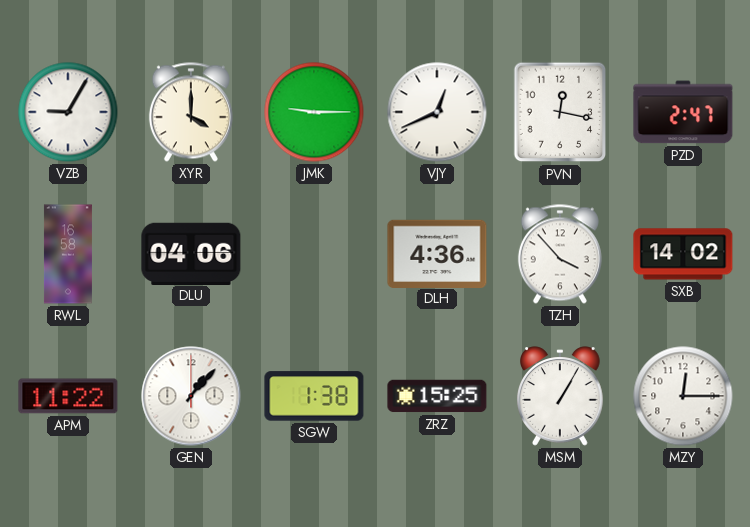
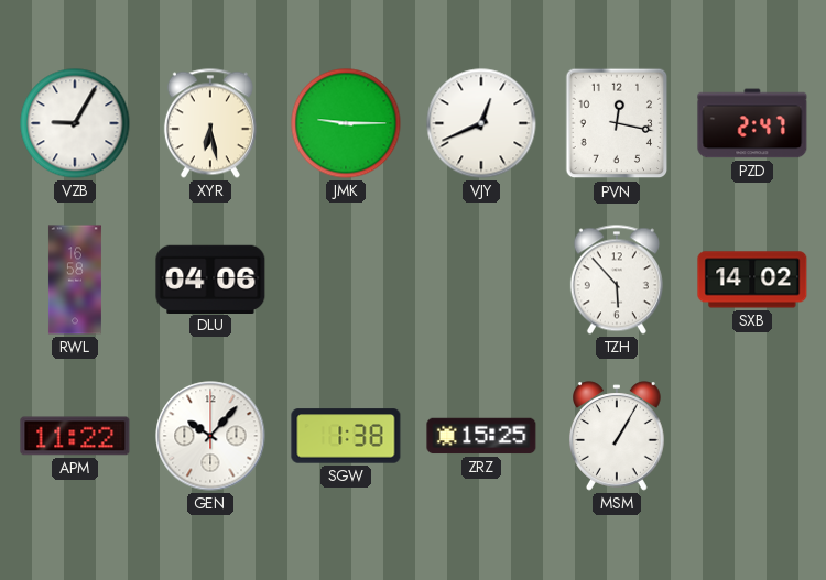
XYR: 4:00 -> 6:28 (210, 123)
DLH: 4:36 -> none (437, 253)
TZH: 3:53 -> 5:53 (617, 280)
GEN: 1:07 -> 10:07 (210, 436)
MZY: 12:15 -> none (683, 396)
